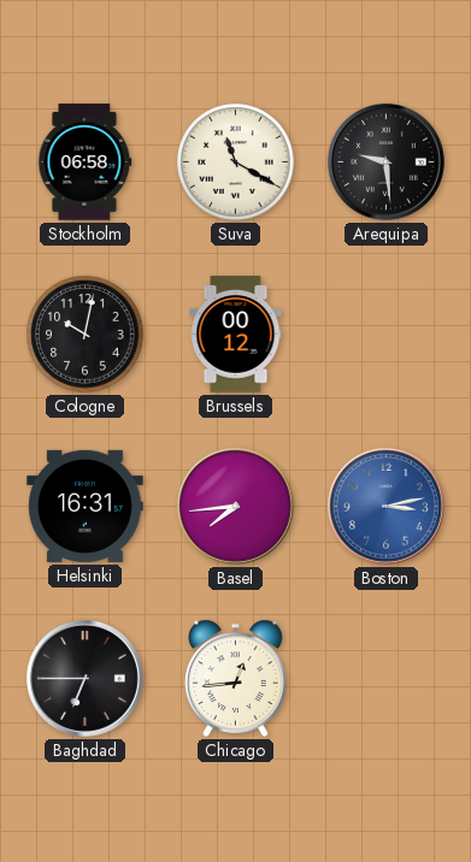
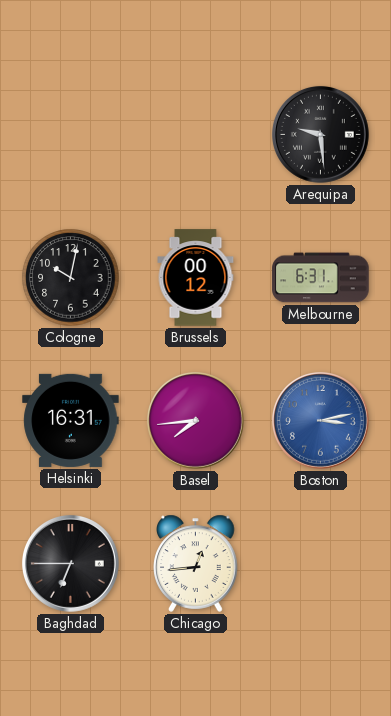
Stockholm: 06:58 -> none (86, 163)
Suva: 11:20 -> none (236, 163)
Melbourne: none -> 6:31 (321, 278)
